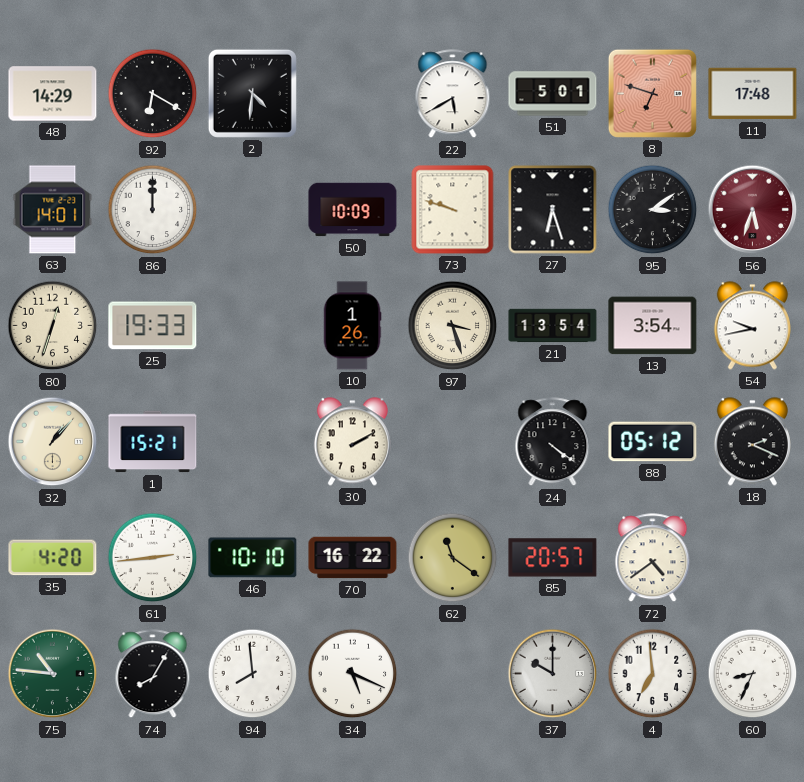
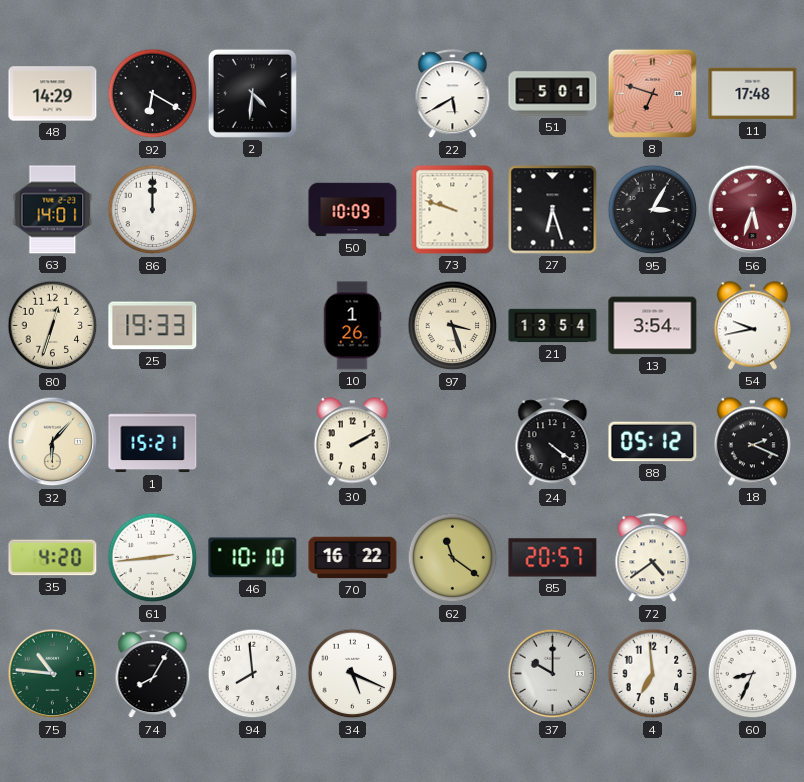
95: 3:09 -> 3:05 (653, 210)
32: 1:07 -> 6:07 (53, 442)
